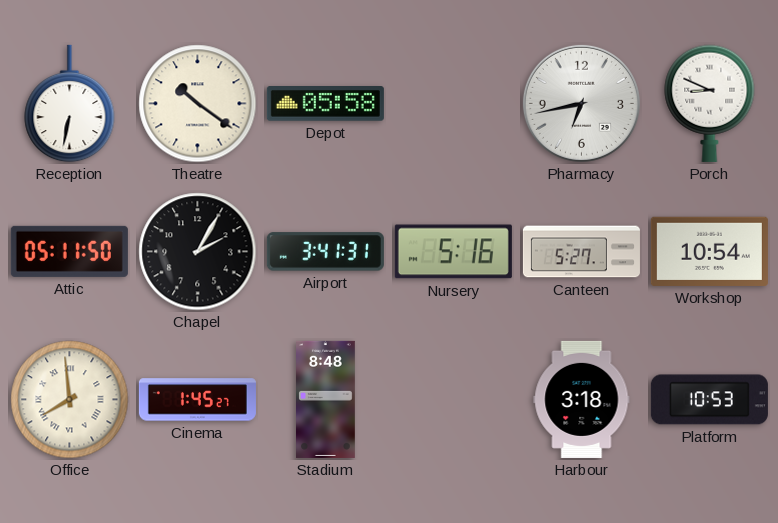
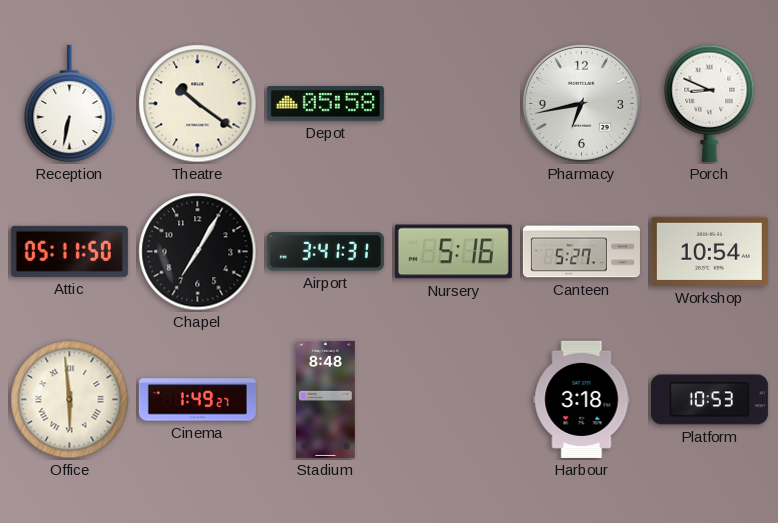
Chapel: 2:05 -> 7:05 (198, 252)
Office: 7:59 -> 5:59 (70, 400)
Cinema: 1:45 -> 1:49 (197, 400)
